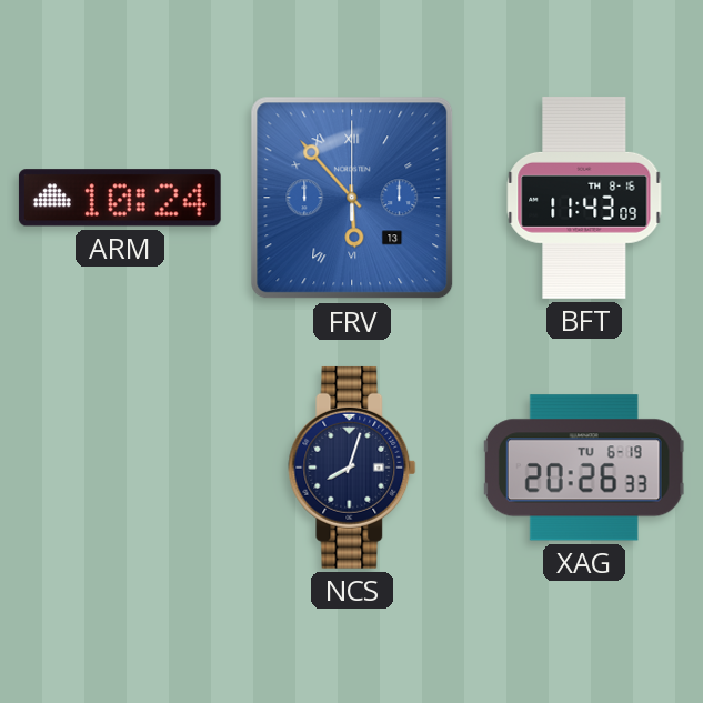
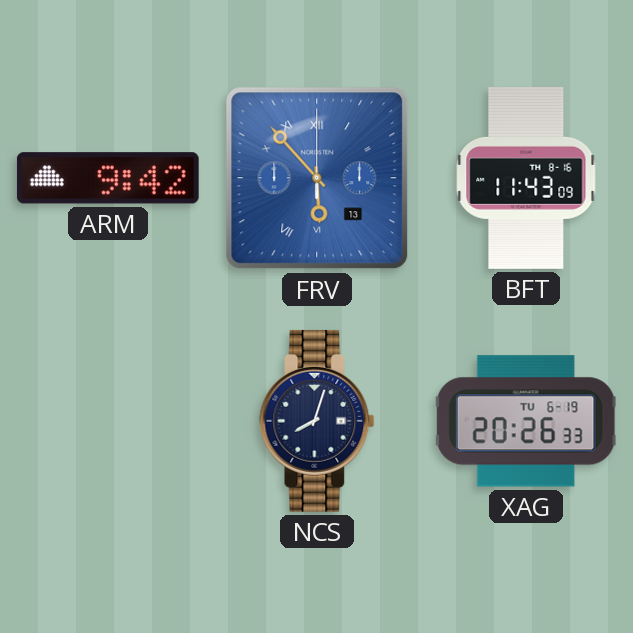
ARM: 10:24 -> 9:42 (108, 178)
